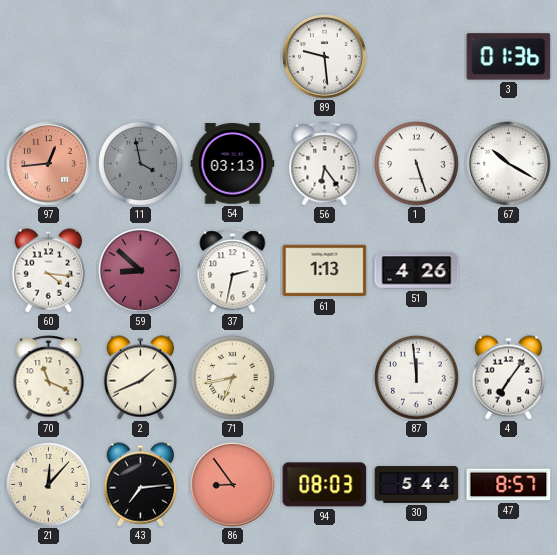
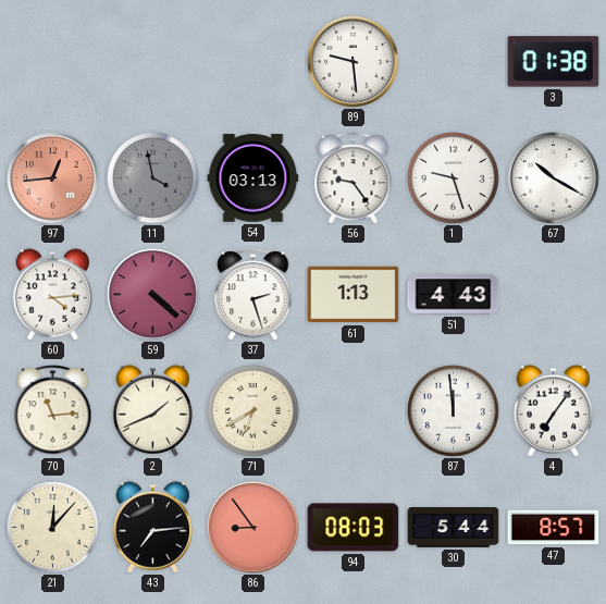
3: 01:36 -> 01:38 (554, 62)
56: 6:24 -> 9:24 (354, 178)
1: 5:27 -> 9:27 (454, 178)
60: 4:16 -> 4:14 (53, 295)
59: 8:52 -> 4:22 (153, 295)
37: 2:32 -> 2:27 (253, 295)
51: 4:26 -> 4:43 (454, 295)
70: 11:19 -> 11:14 (53, 411)
71: 6:43 -> 6:40 (253, 411)
